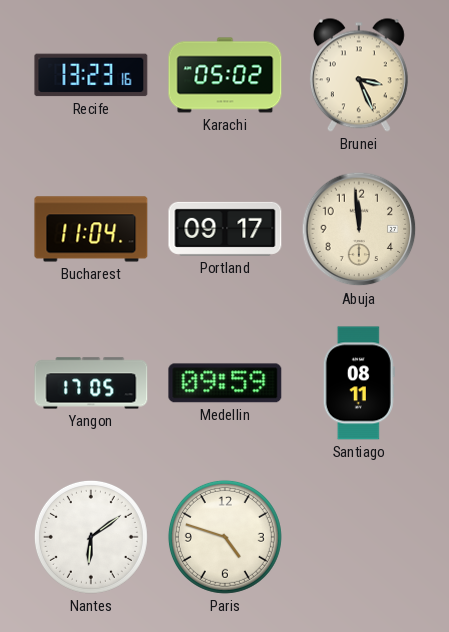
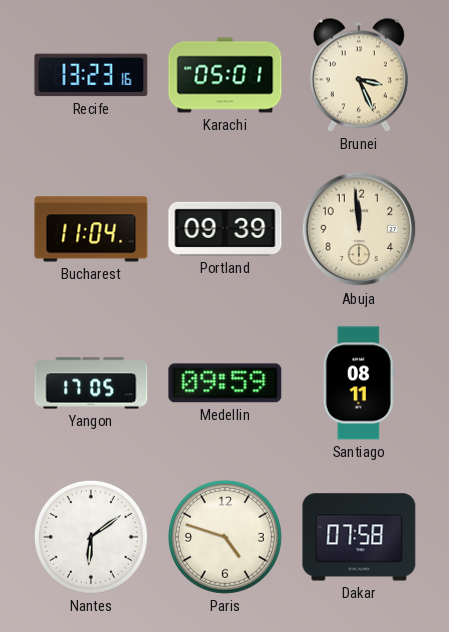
Karachi: 05:02 -> 05:01 (225, 75)
Portland: 09:17 -> 09:39 (225, 229)
Dakar: none -> 07:58 (359, 537)
